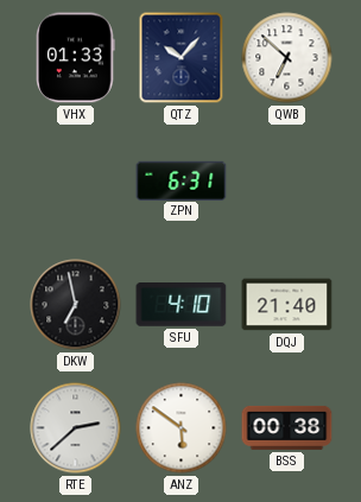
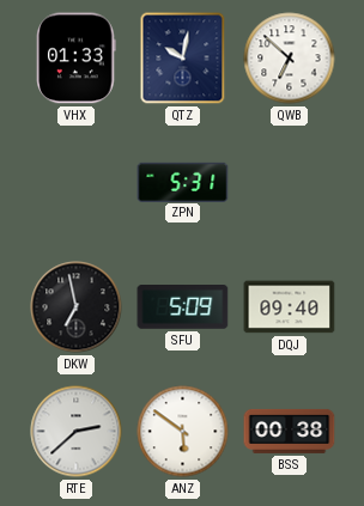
QTZ: 10:07 -> 10:02 (183, 59)
ZPN: 6:31 -> 5:31 (183, 182)
SFU: 4:10 -> 5:09 (183, 307)
DQJ: 21:40 -> 09:40 (290, 307)
